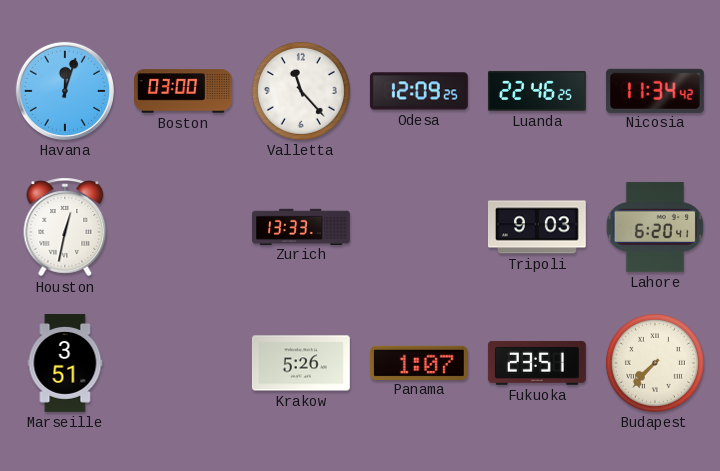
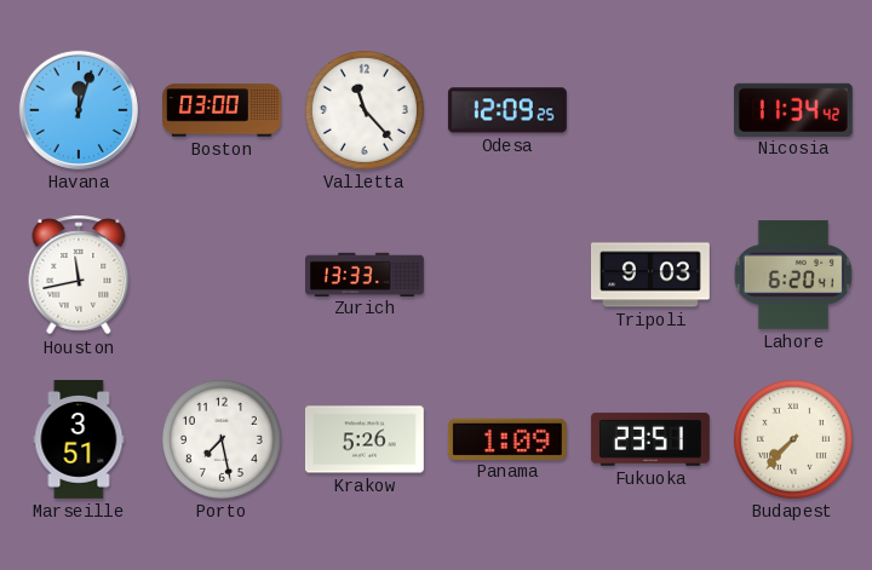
Luanda: 22:46 -> none (537, 91)
Houston: 12:32 -> 11:43 (79, 275)
Porto: none -> 7:28 (222, 439)
Panama: 1:07 -> 1:09 (507, 438)
